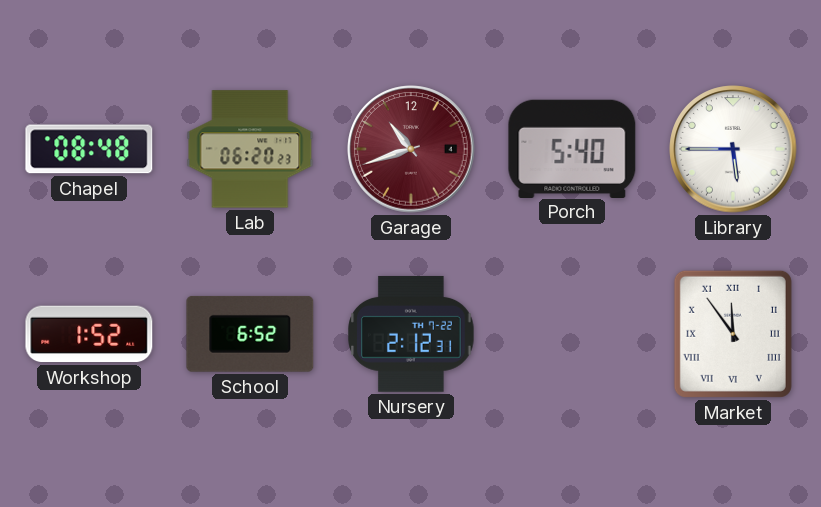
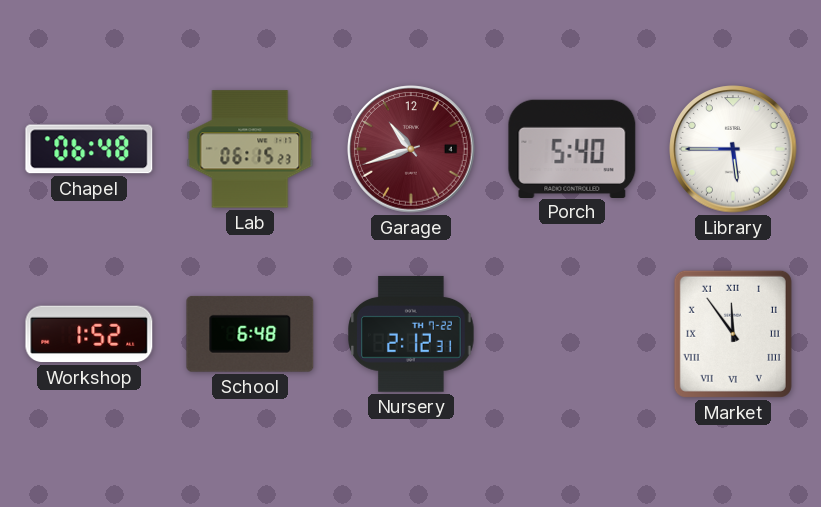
Chapel: 08:48 -> 06:48 (89, 149)
Lab: 06:20 -> 06:15 (250, 149)
School: 6:52 -> 6:48 (250, 334)
